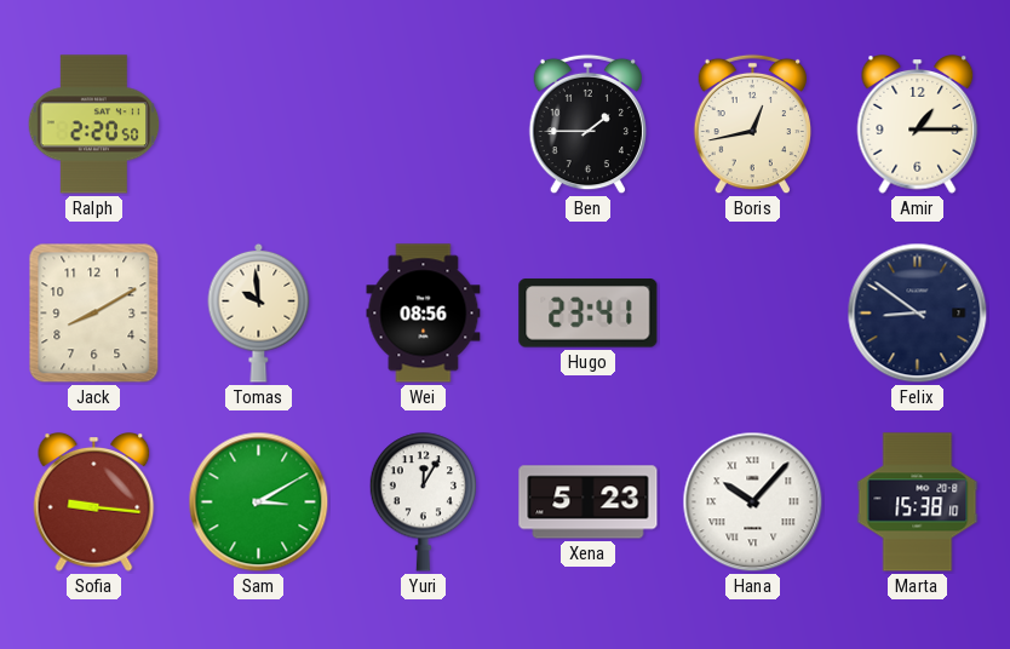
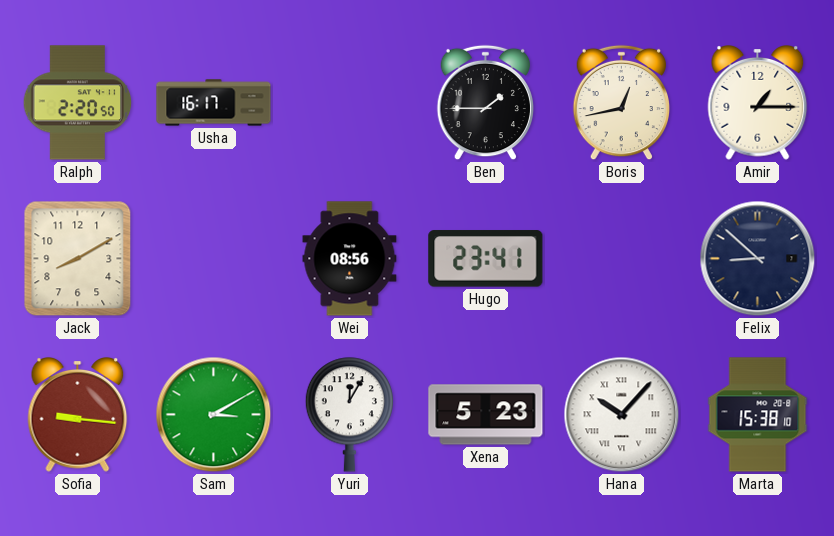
Usha: none -> 16:17 (214, 103)
Tomas: 9:59 -> none (259, 312)
Felix: 8:51 -> 8:52 (758, 259)
